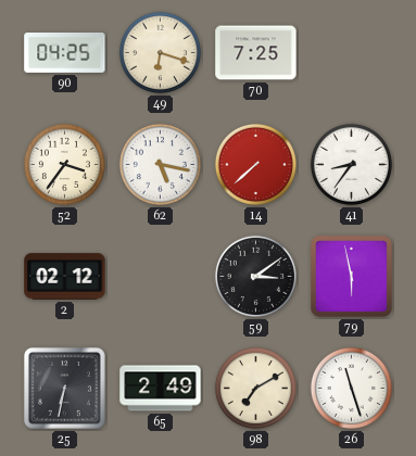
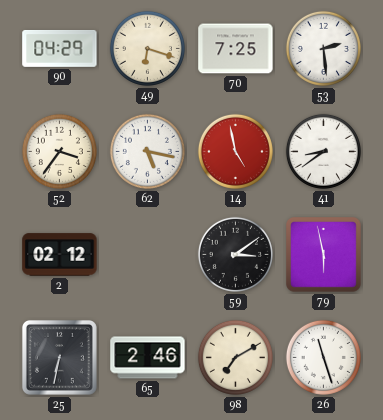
90: 04:25 -> 04:29 (60, 49)
53: none -> 2:29 (323, 48)
14: 7:38 -> 4:58 (235, 151)
41: 8:36 -> 8:39 (323, 151)
65: 2:49 -> 2:46 (148, 358)
